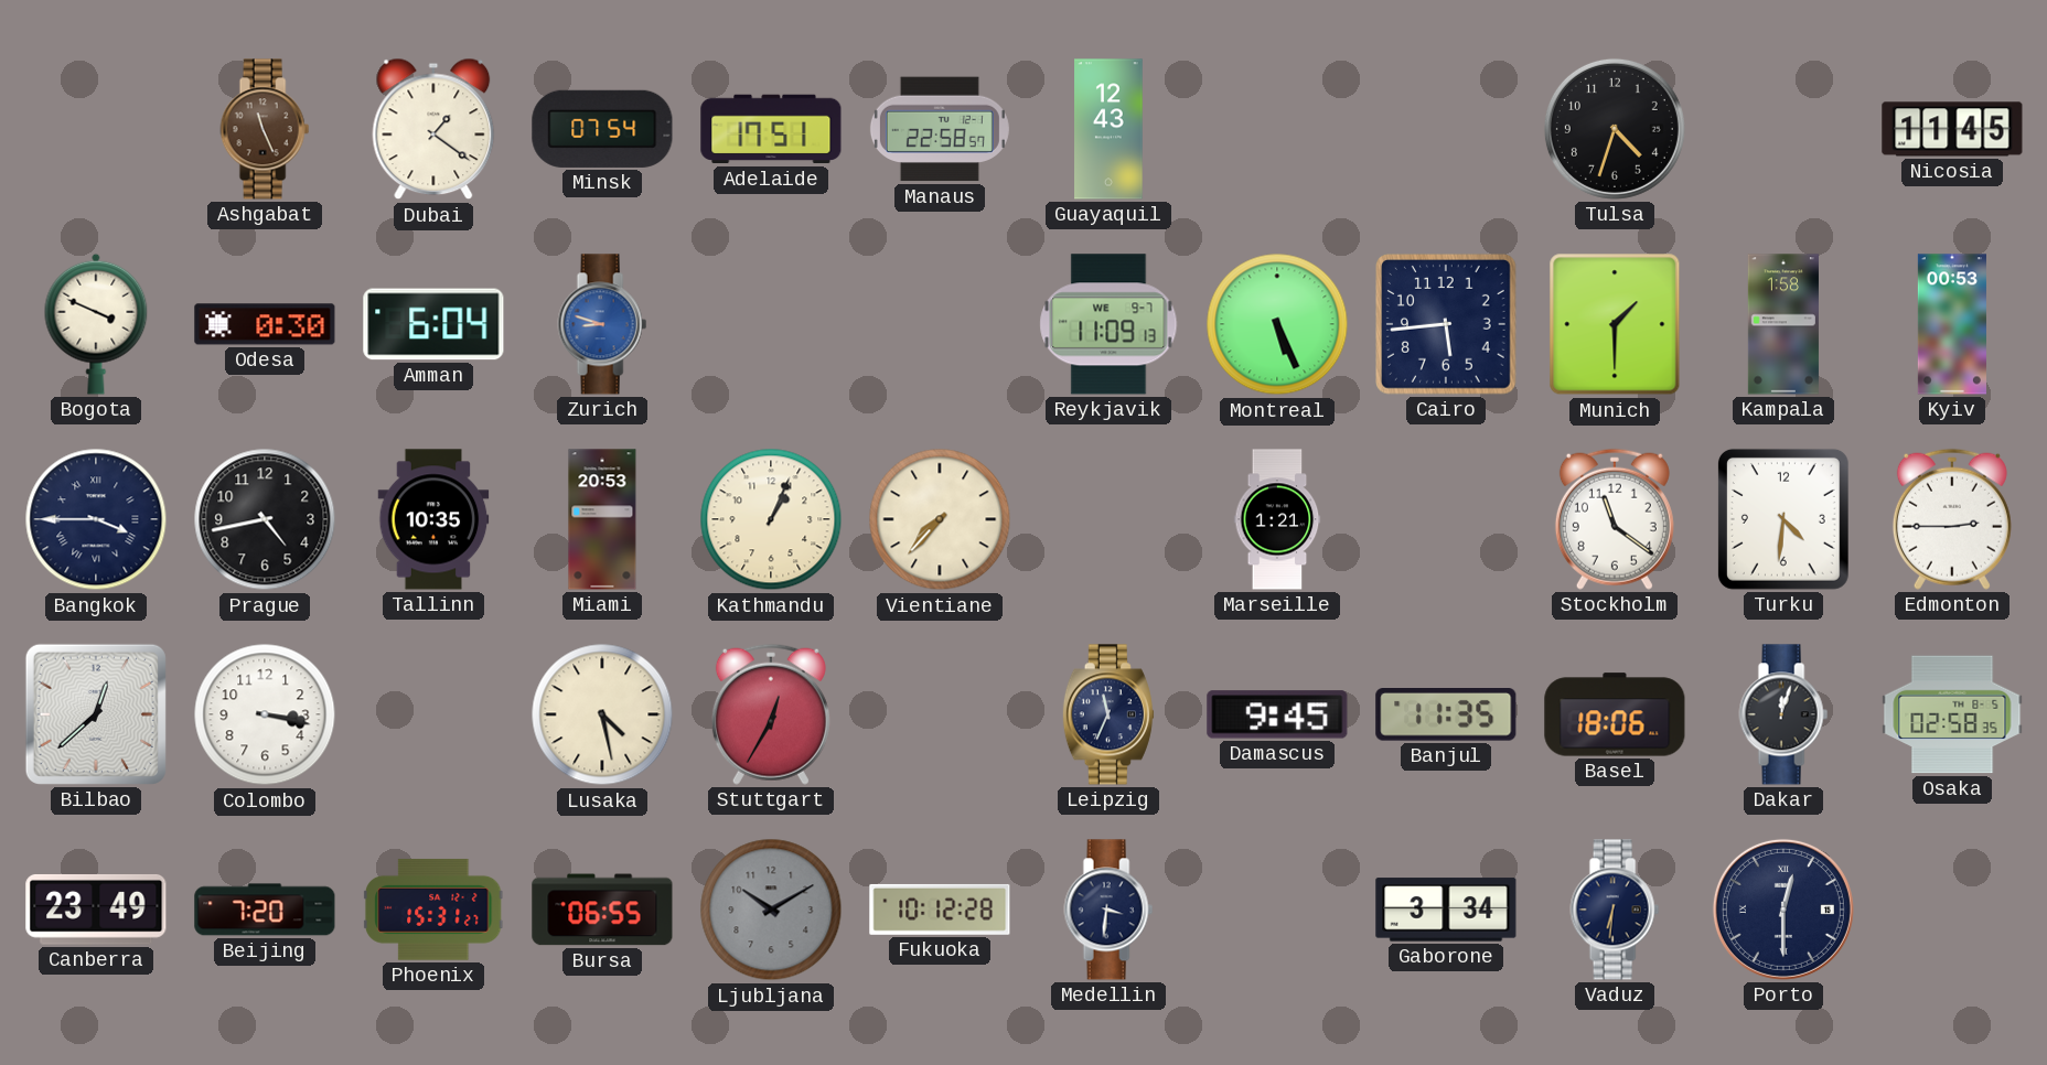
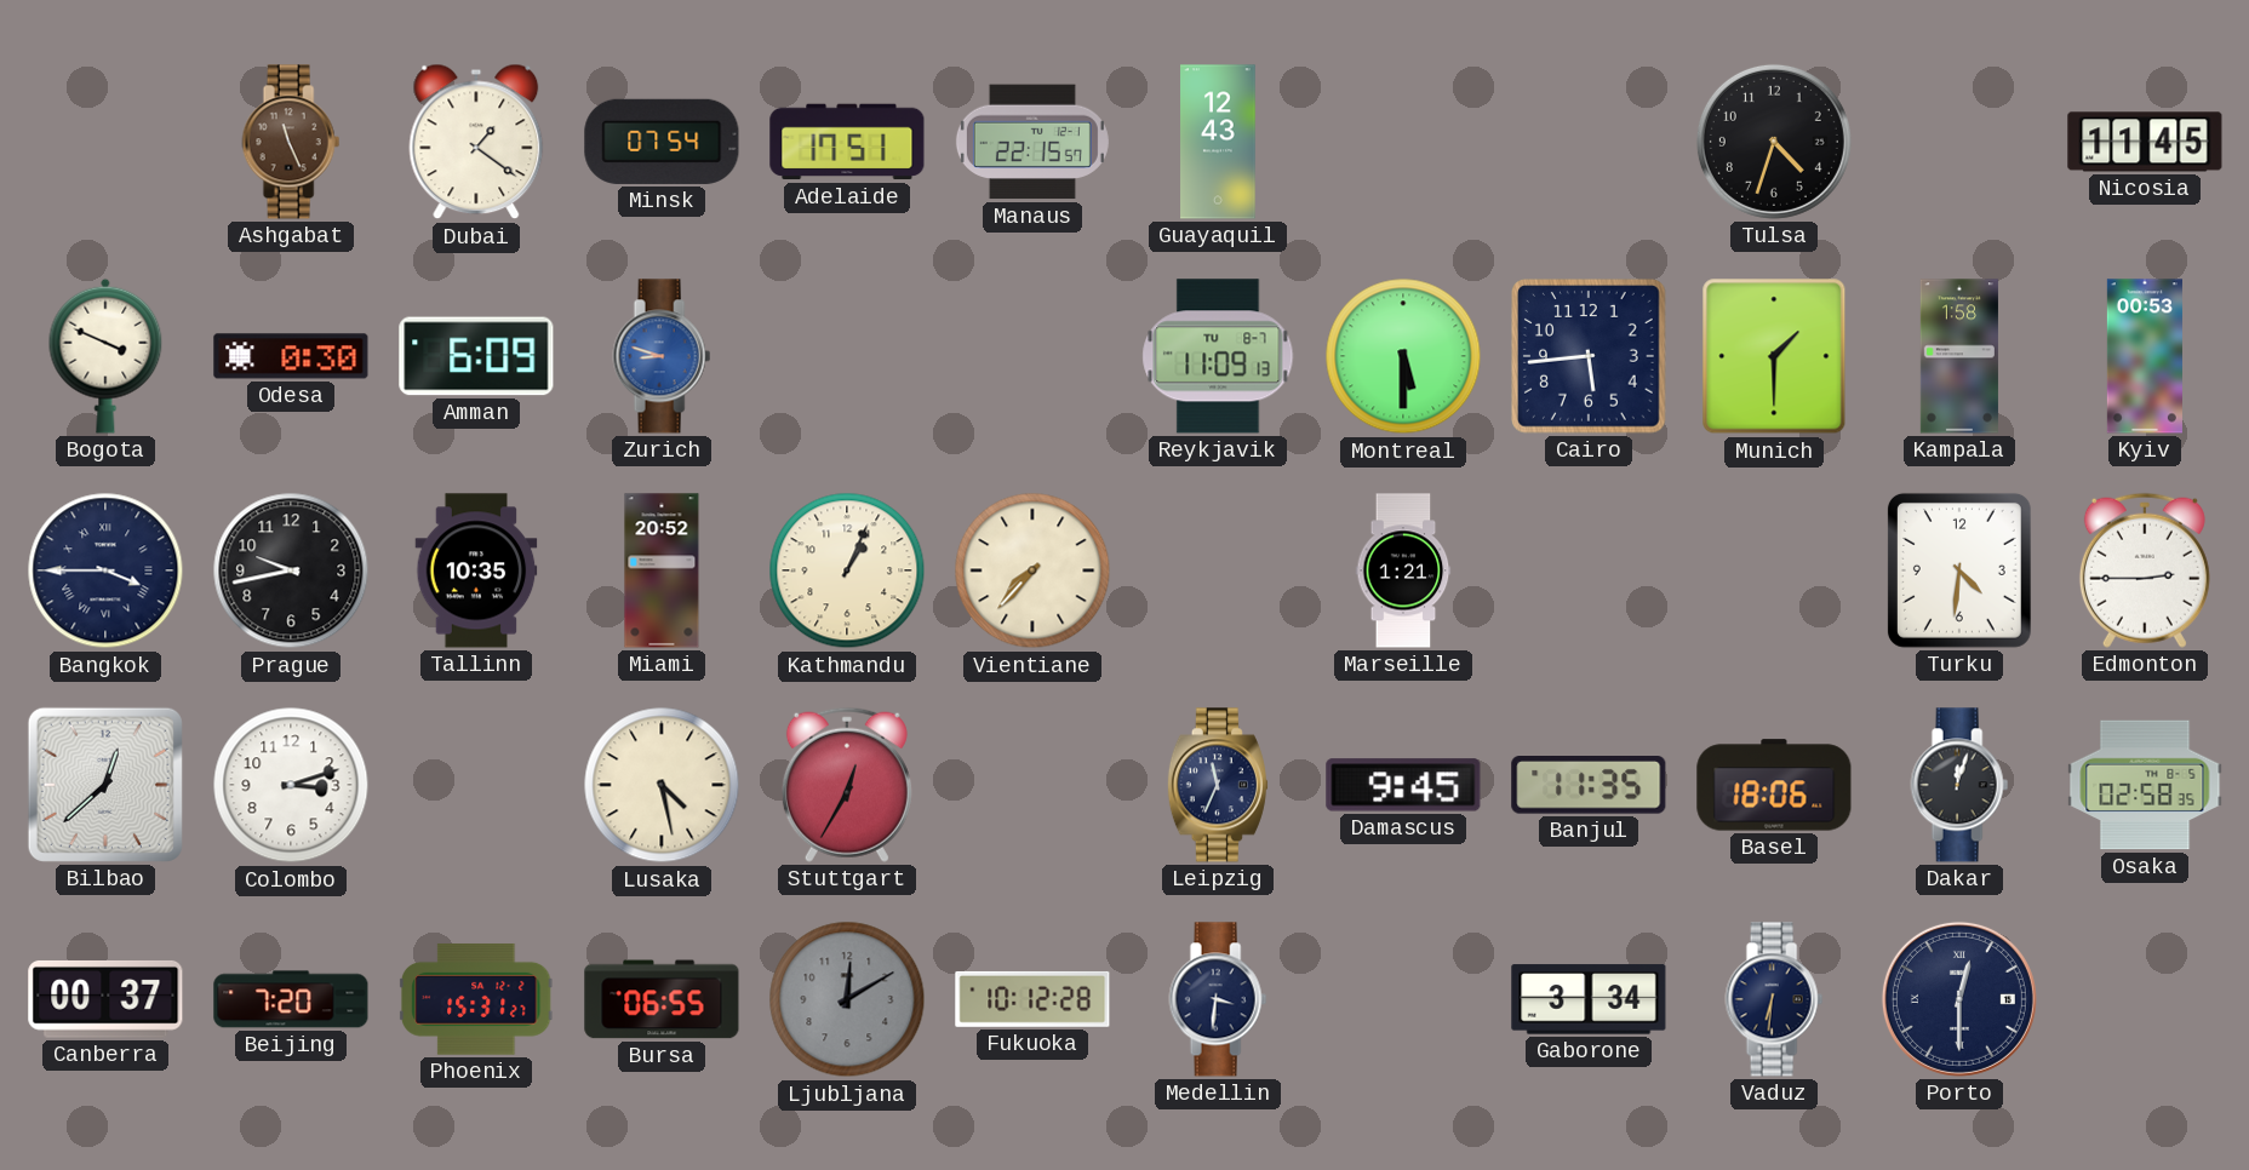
Manaus: 22:58 -> 22:15 (1032, 142)
Amman: 6:04 -> 6:09 (476, 356)
Reykjavik date: WE 9-7 -> TU 8-7 (1218, 356)
Montreal: 5:26 -> 5:30 (1403, 356)
Prague: 4:43 -> 9:43 (291, 570)
Miami: 20:53 -> 20:52 (662, 570)
Stockholm: 11:21 -> none (1615, 519)
Colombo: 3:17 -> 3:12 (291, 785)
Canberra: 23:49 -> 00:37 (105, 999)
Ljubljana: 10:10 -> 12:10 (847, 999)
